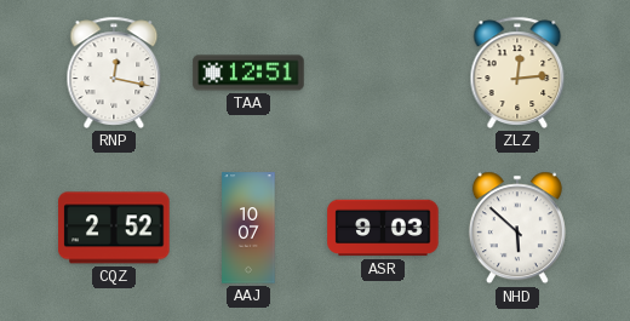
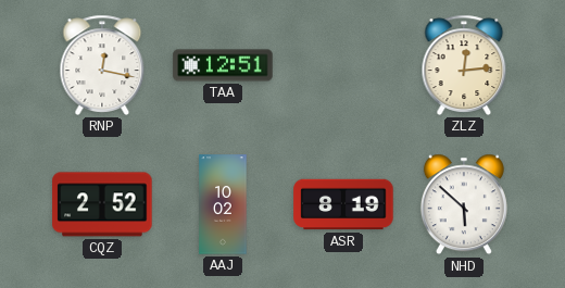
AAJ: 10:07 -> 10:02 (223, 204)
ASR: 9:03 -> 8:19 (343, 204)
